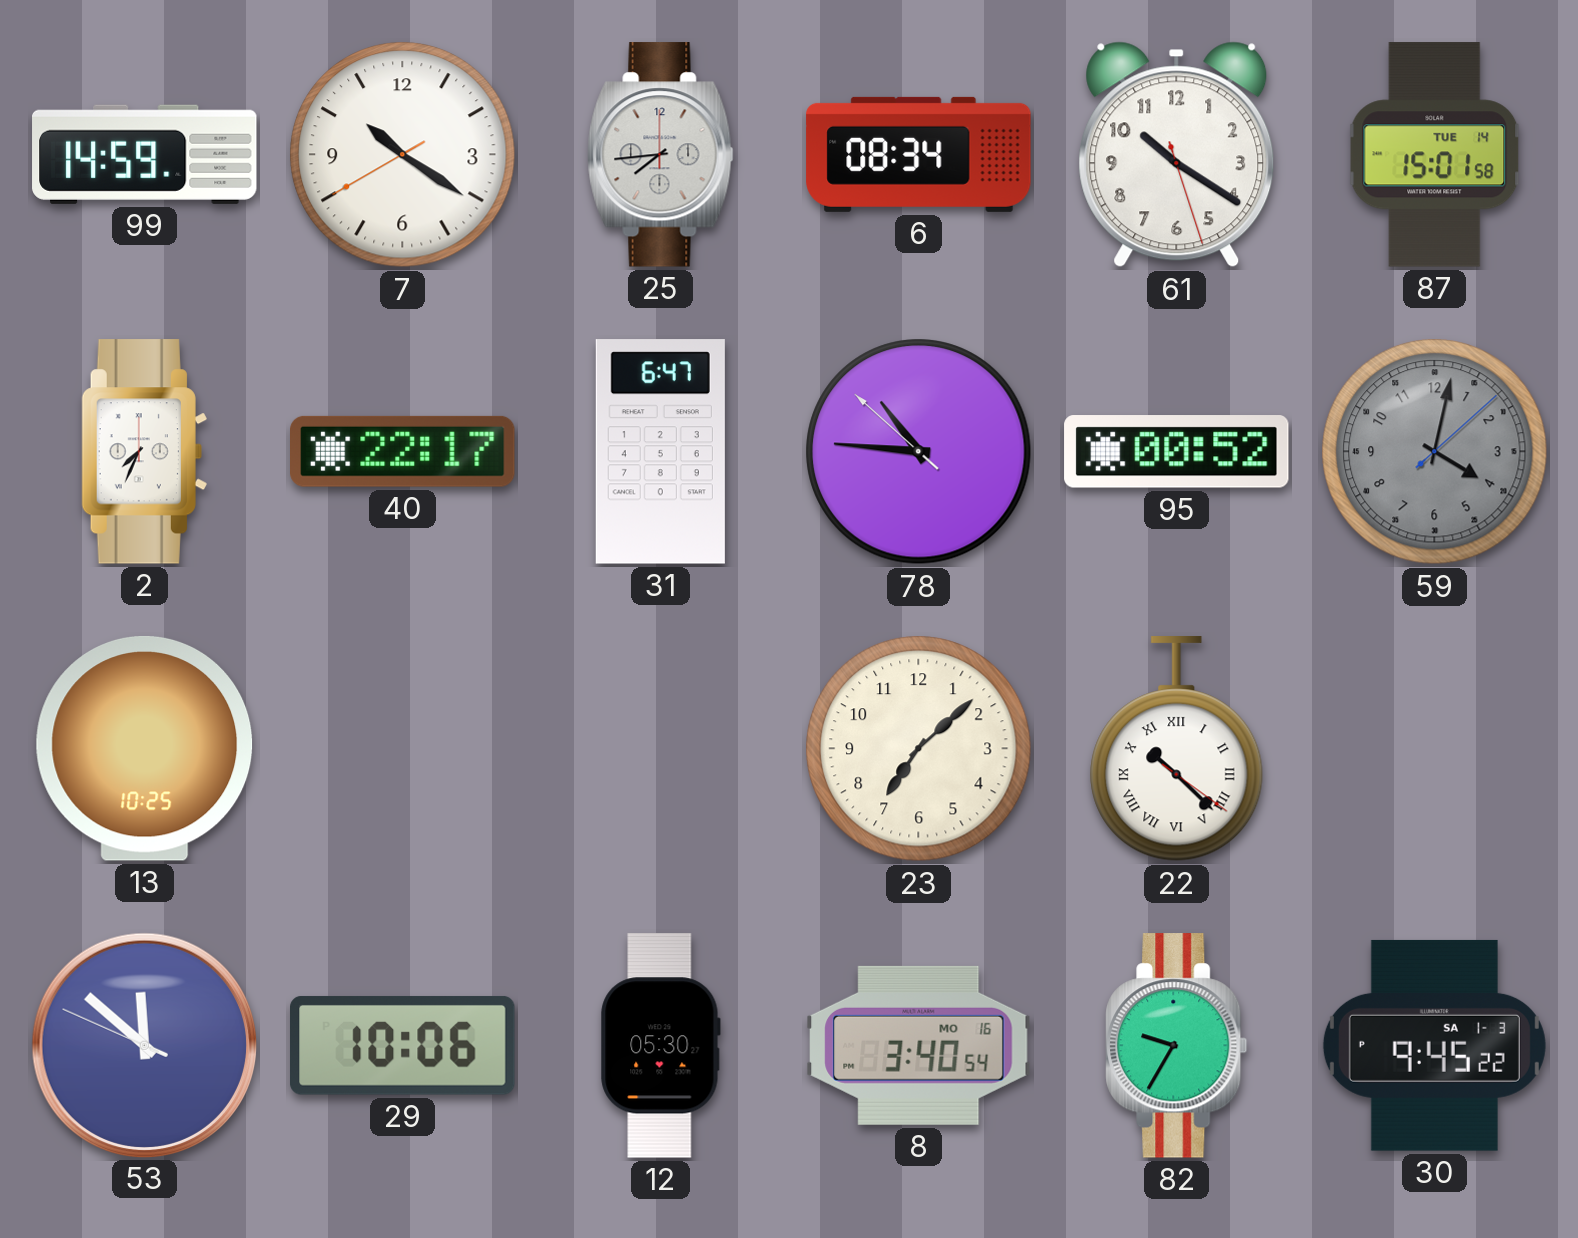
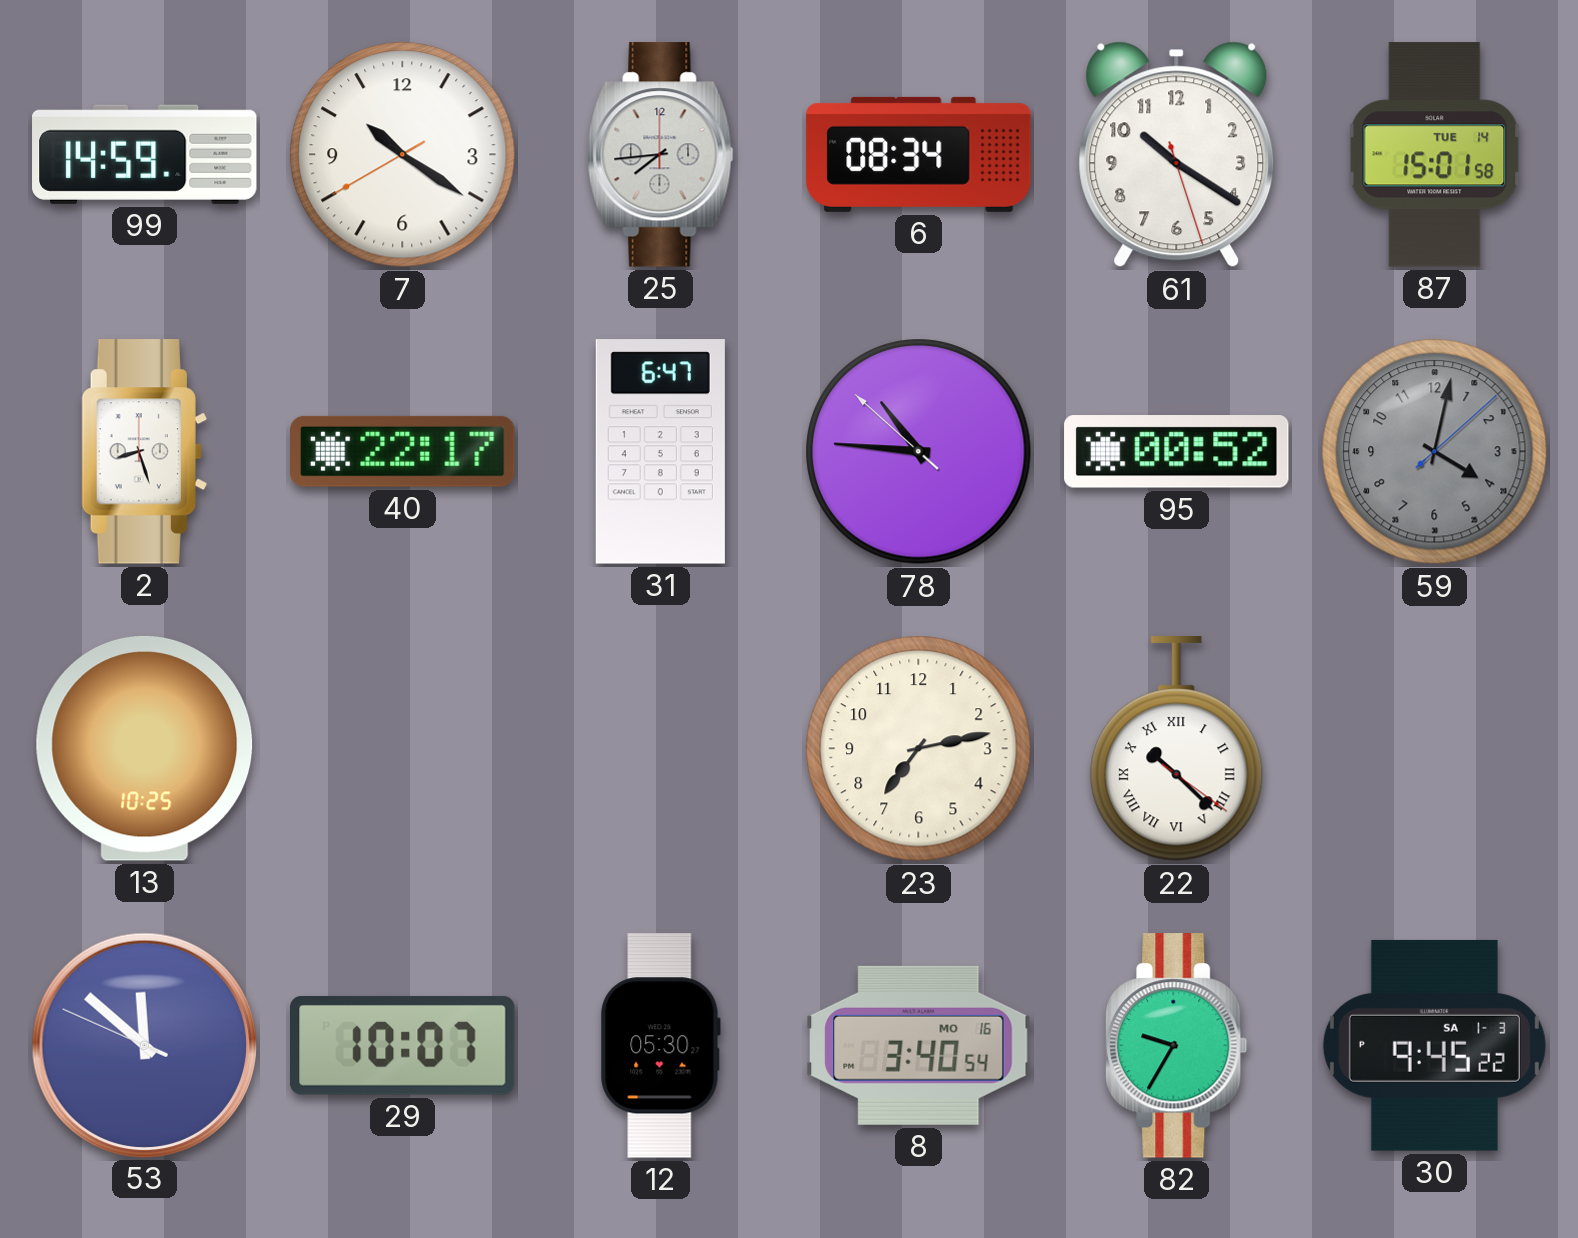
2: 7:34 -> 8:27 (144, 452)
23: 7:08 -> 7:13 (919, 749)
29: 10:06 -> 10:07 (403, 1045)
